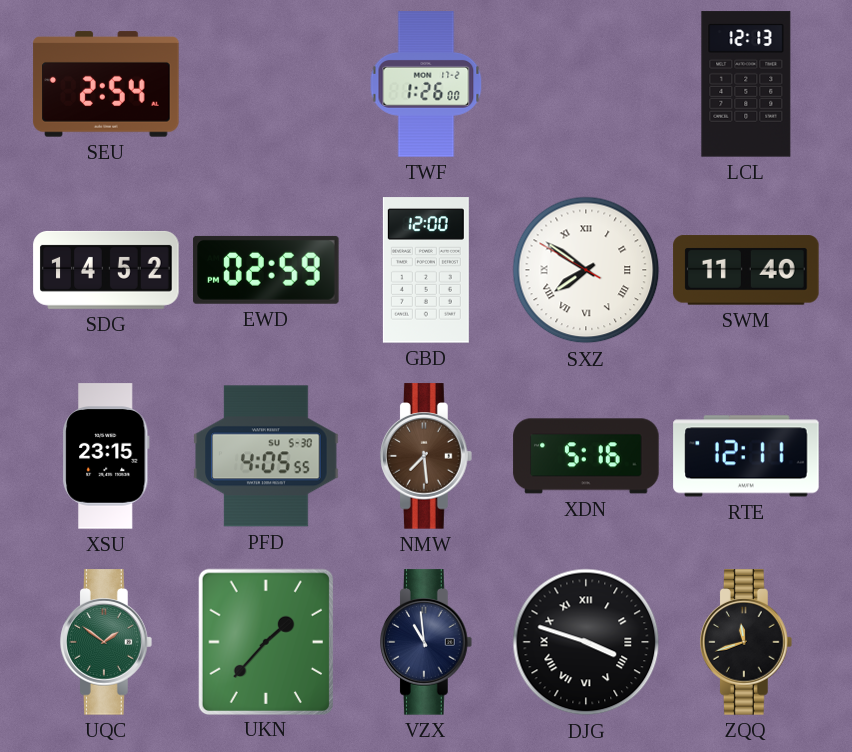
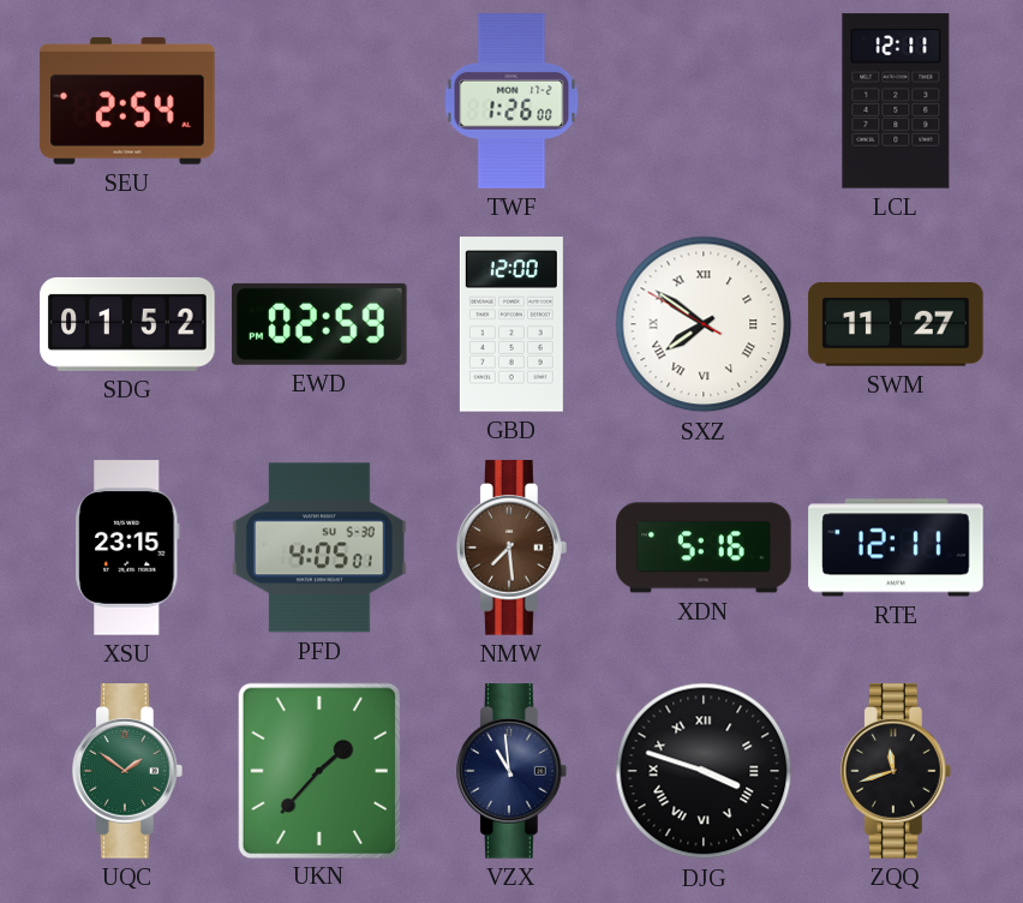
LCL: 12:13 -> 12:11 (896, 101)
SDG: 14:52 -> 01:52 (127, 324)
SWM: 11:40 -> 11:27 (896, 324)
PFD: 4:05:55 -> 4:05:01 (319, 548)
